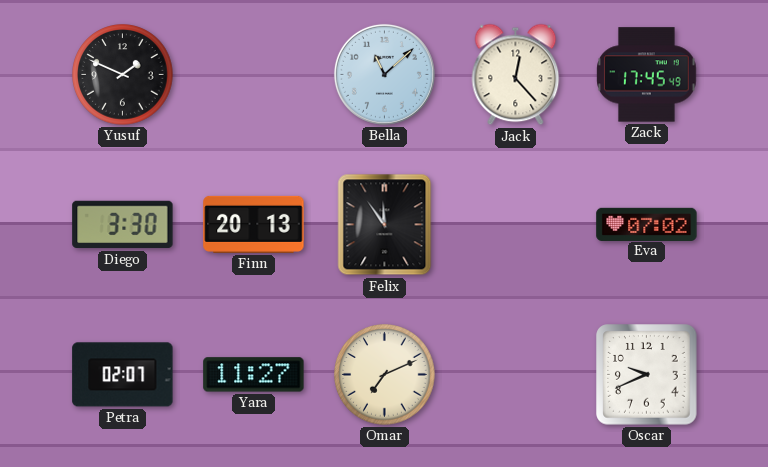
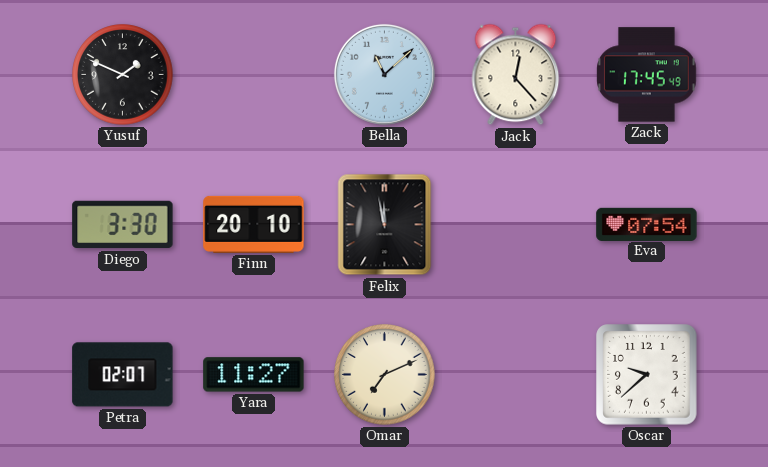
Finn: 20:13 -> 20:10 (254, 224)
Felix: 11:54 -> 11:58 (385, 225)
Eva: 07:02 -> 07:54 (647, 224)
Oscar: 9:41 -> 9:38 (647, 375)
